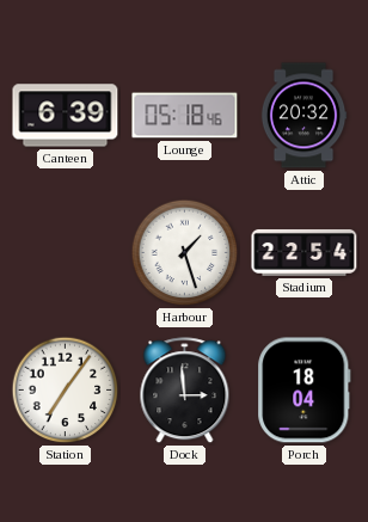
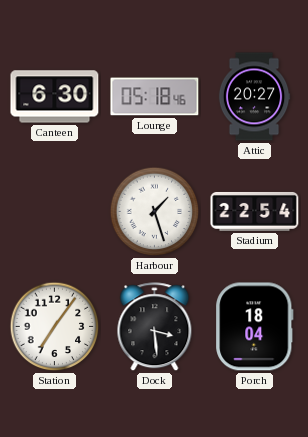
Canteen: 6:39 -> 6:30 (55, 97)
Attic: 20:32 -> 20:27 (254, 97)
Dock: 2:59 -> 3:29 (155, 327)
